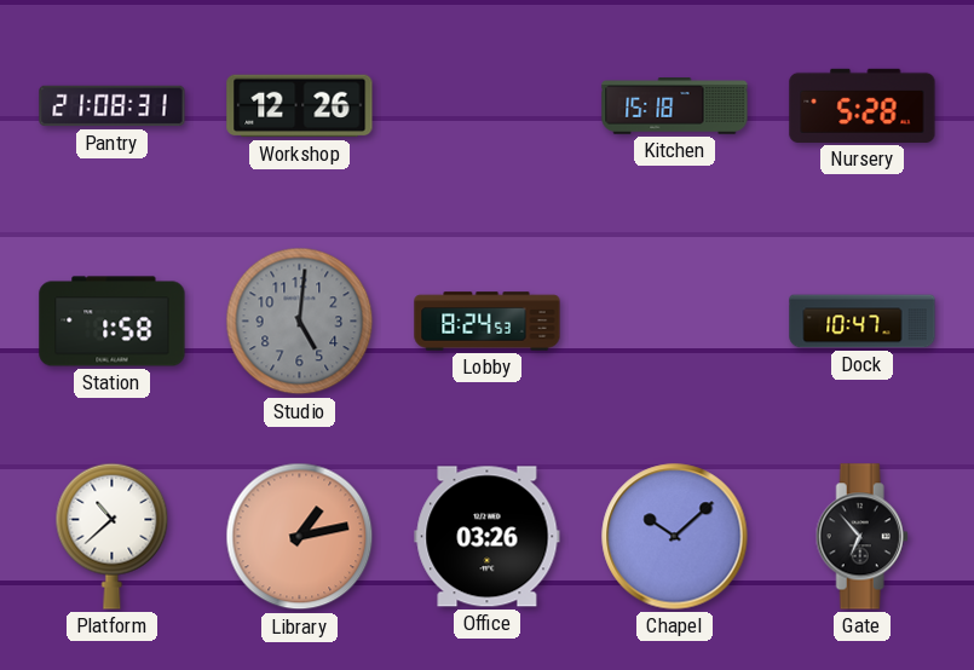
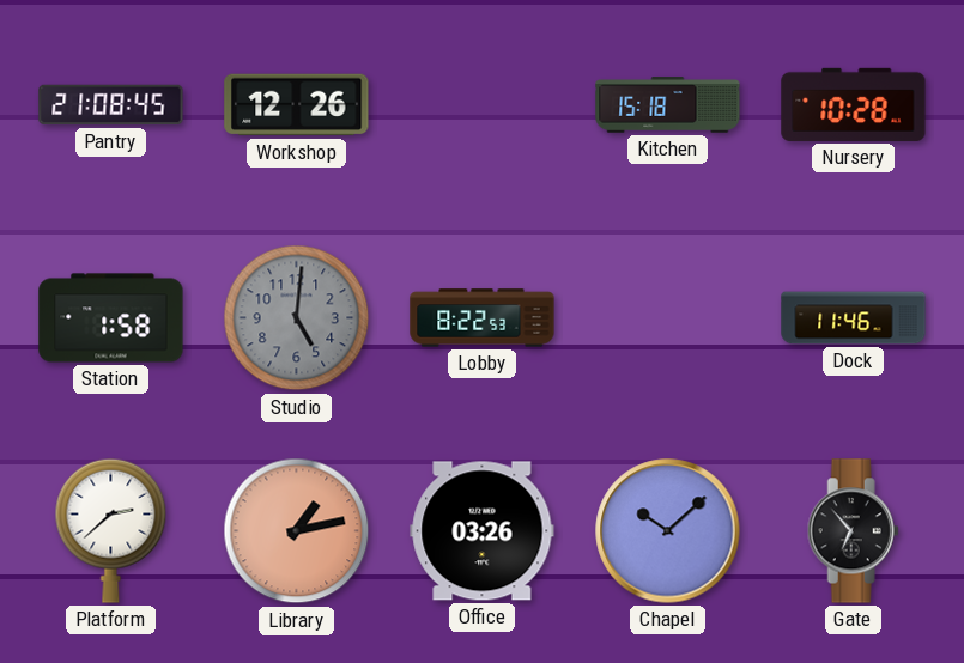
Pantry: 21:08:31 -> 21:08:45 (111, 105)
Nursery: 5:28 -> 10:28 (854, 104)
Lobby: 8:24 -> 8:22 (483, 318)
Dock: 10:47 -> 11:46 (854, 318)
Platform: 10:38 -> 2:38 (111, 530)
